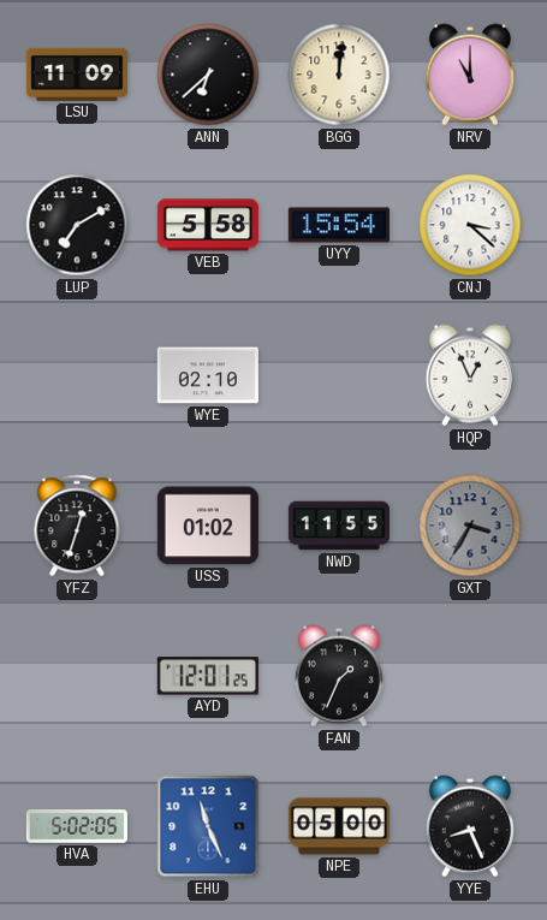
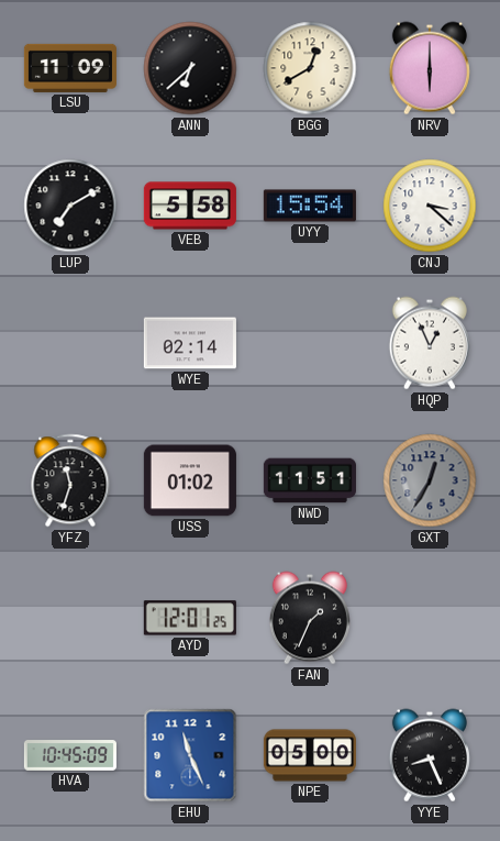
BGG: 12:01 -> 12:40 (310, 68)
NRV: 11:00 -> 6:00 (430, 68)
WYE: 02:10 -> 02:14 (190, 343)
YFZ: 12:33 -> 11:33 (70, 480)
NWD: 11:55 -> 11:51 (310, 480)
GXT: 3:35 -> 12:35 (430, 480)
HVA: 5:02 -> 10:45 (70, 755)
